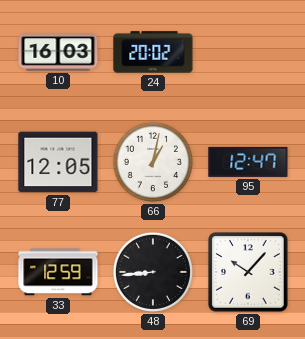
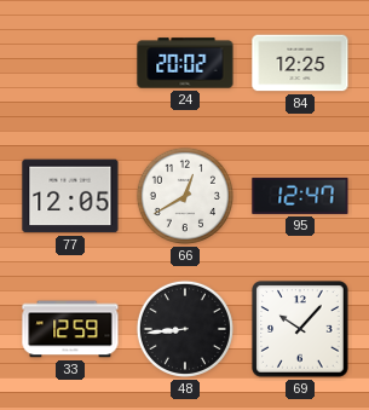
10: 16:03 -> none (58, 52)
84: none -> 12:25 (300, 63)
66: 1:02 -> 12:40 (185, 196)
